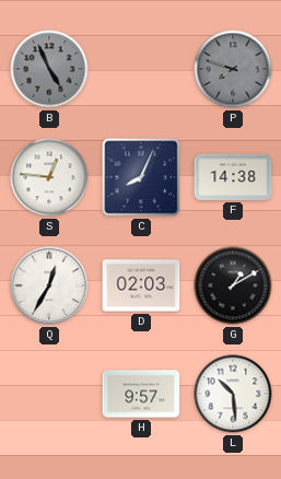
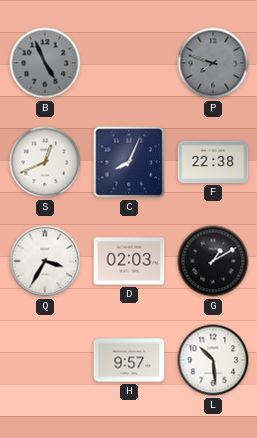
S: 12:46 -> 12:41 (45, 162)
F: 14:38 -> 22:38 (213, 162)
Q: 12:35 -> 3:35 (45, 261)
